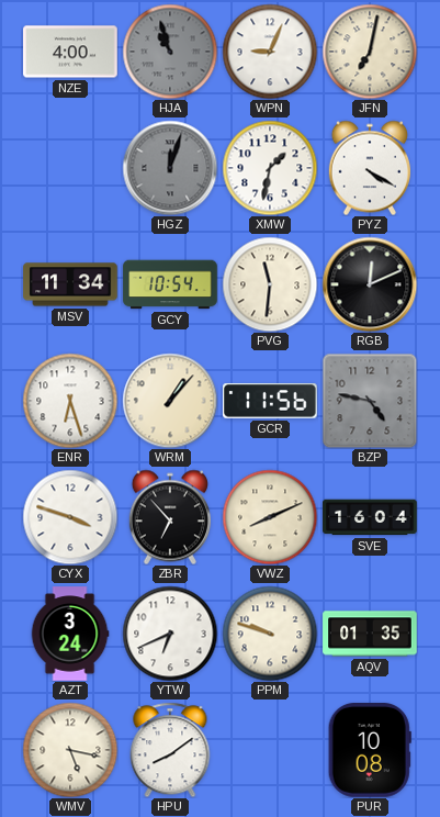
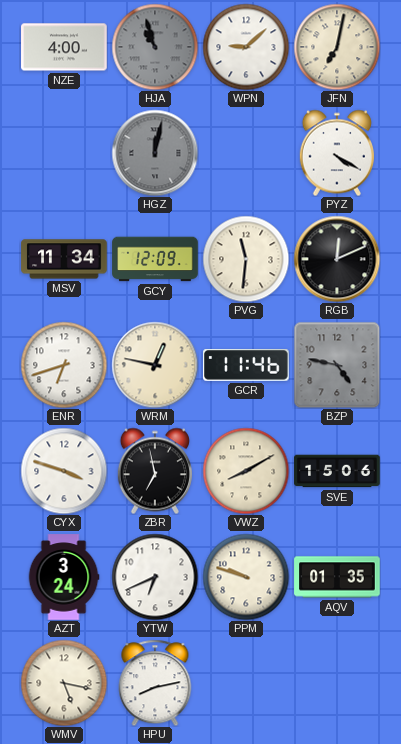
WPN: 9:04 -> 9:08 (246, 47)
HGZ: 12:03 -> 12:02 (155, 153)
XMW: 1:32 -> none (270, 168)
GCY: 10:54 -> 12:09 (155, 259)
ENR: 6:27 -> 6:42 (64, 365)
WRM: 1:07 -> 12:47 (155, 365)
GCR: 11:56 -> 11:46 (246, 365)
ZBR: 6:53 -> 6:58 (155, 471)
VWZ: 8:11 -> 8:10 (246, 471)
SVE: 16:04 -> 15:06 (337, 471)
HPU: 8:09 -> 8:13 (155, 683)
PUR: 10:08 -> none (370, 750)
